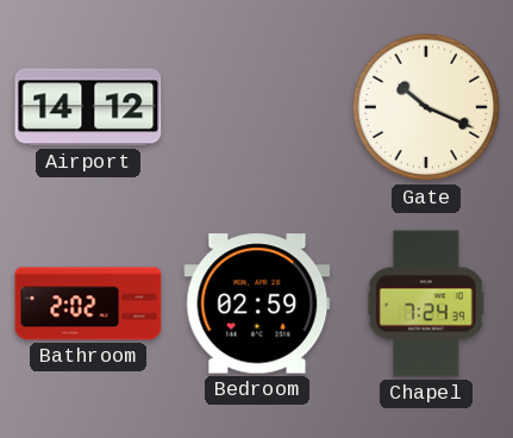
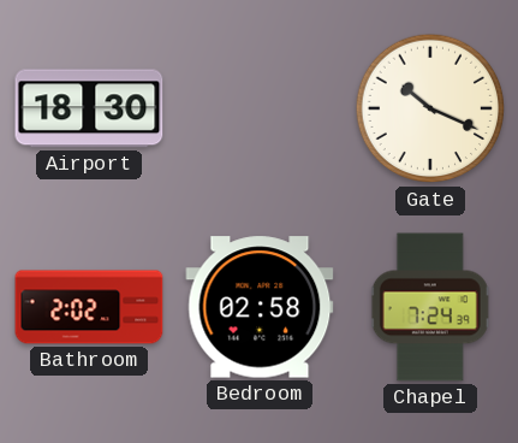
Airport: 14:12 -> 18:30 (89, 108)
Bedroom: 02:59 -> 02:58 (260, 307)
